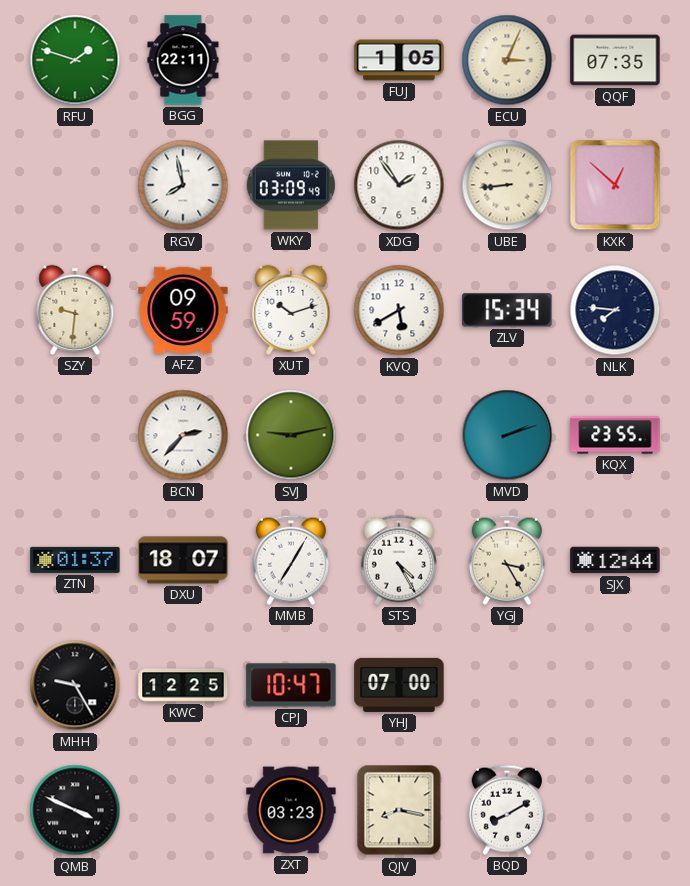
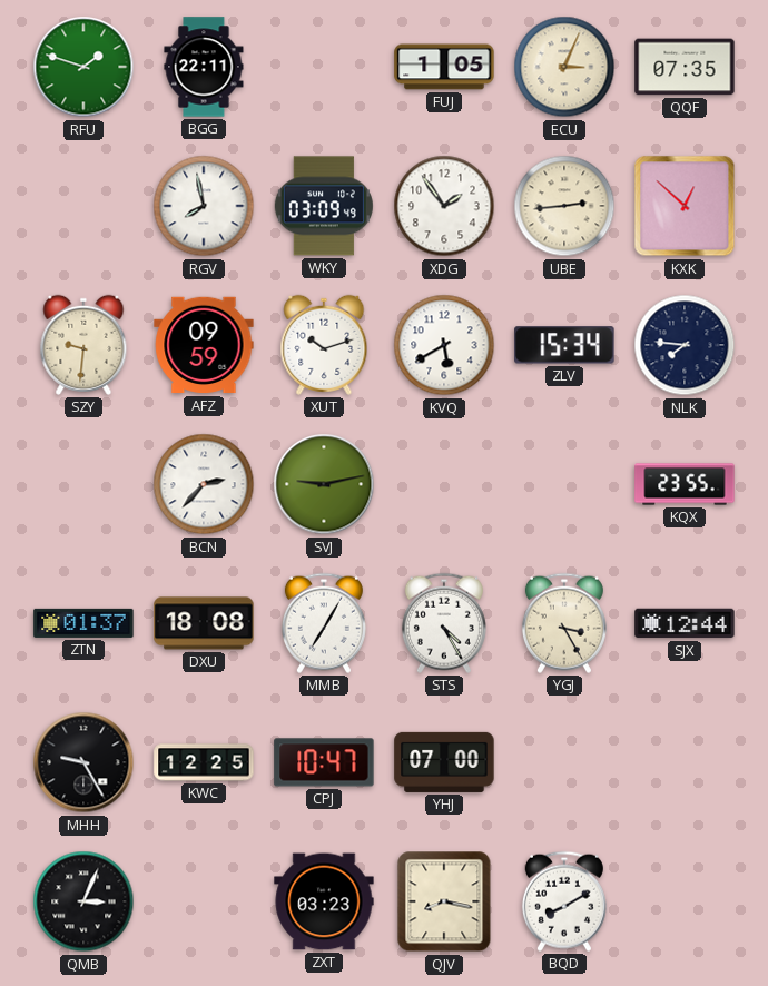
UBE: 8:44 -> 2:44 (564, 206)
MVD: 2:12 -> none (507, 435)
DXU: 18:07 -> 18:08 (204, 623)
QMB: 3:49 -> 3:04 (83, 901)
